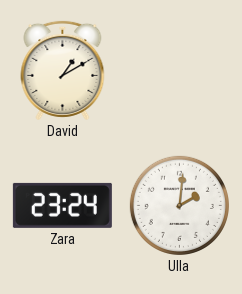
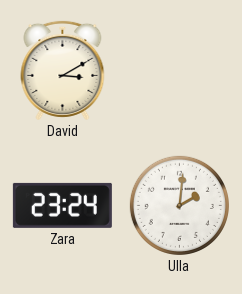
David: 1:10 -> 3:10 (63, 70)
